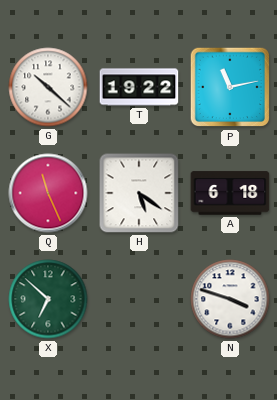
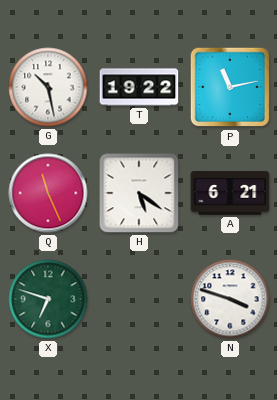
G: 10:22 -> 10:28 (48, 87)
A: 6:18 -> 6:21 (230, 193)
X: 6:52 -> 6:48 (48, 299)
